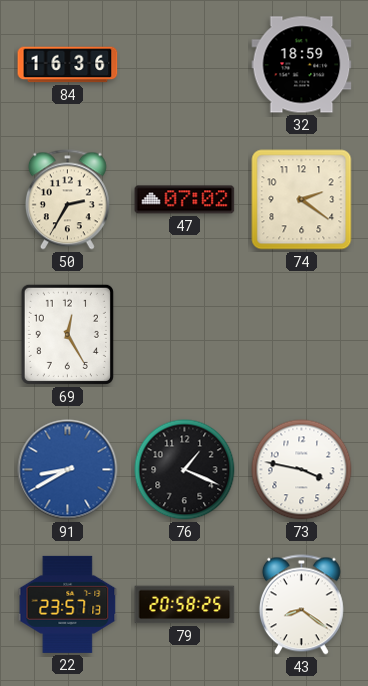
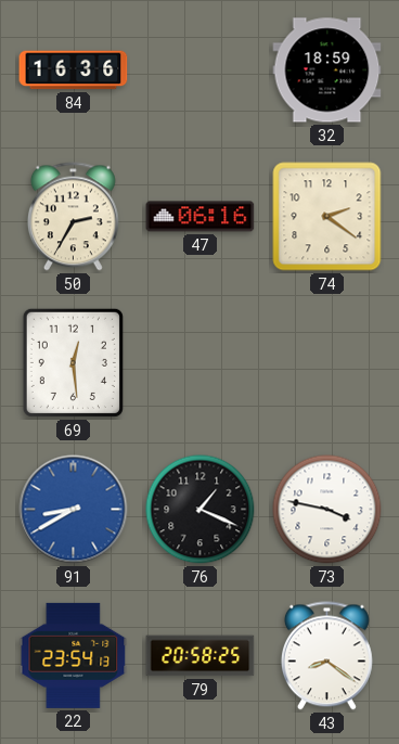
47: 07:02 -> 06:16 (201, 217)
69: 12:25 -> 12:29 (73, 362)
22: 23:57 -> 23:54 (74, 655)
